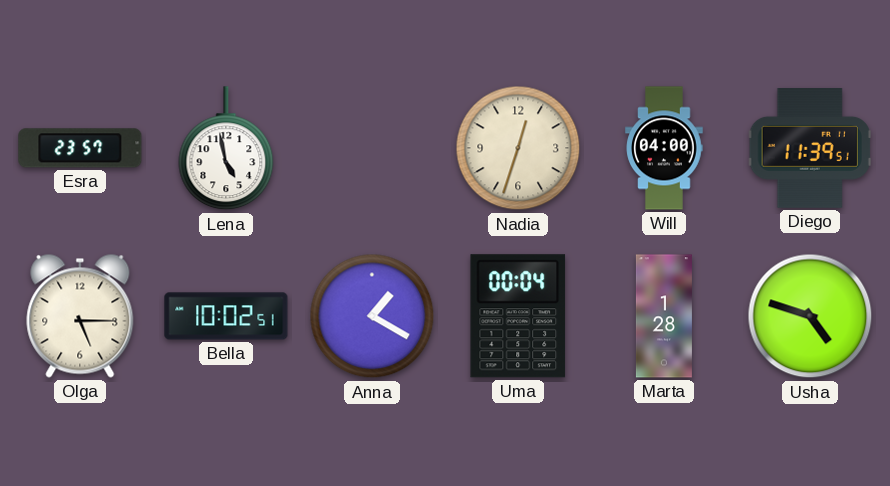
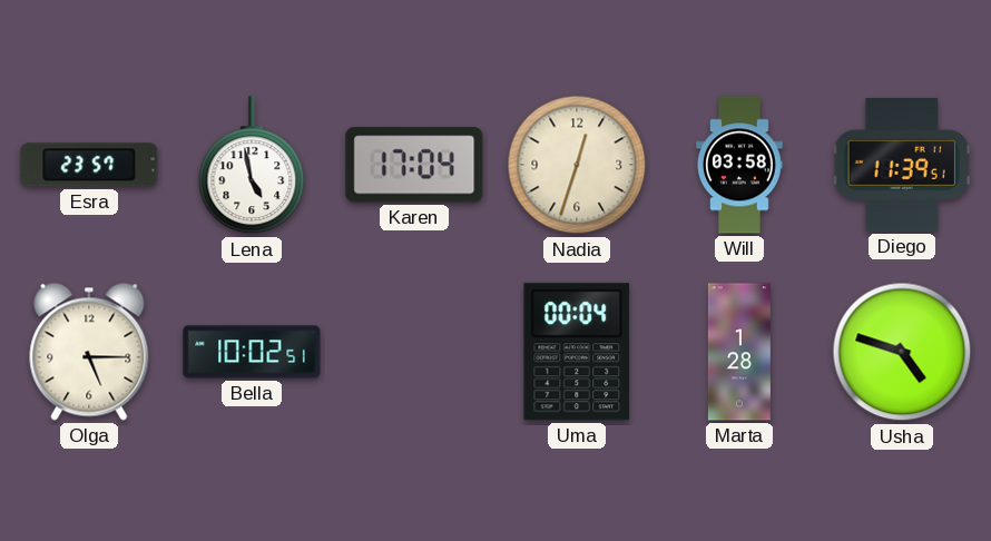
Karen: none -> 17:04 (414, 165)
Will: 04:00 -> 03:58 (739, 165)
Anna: 1:20 -> none (372, 316)
